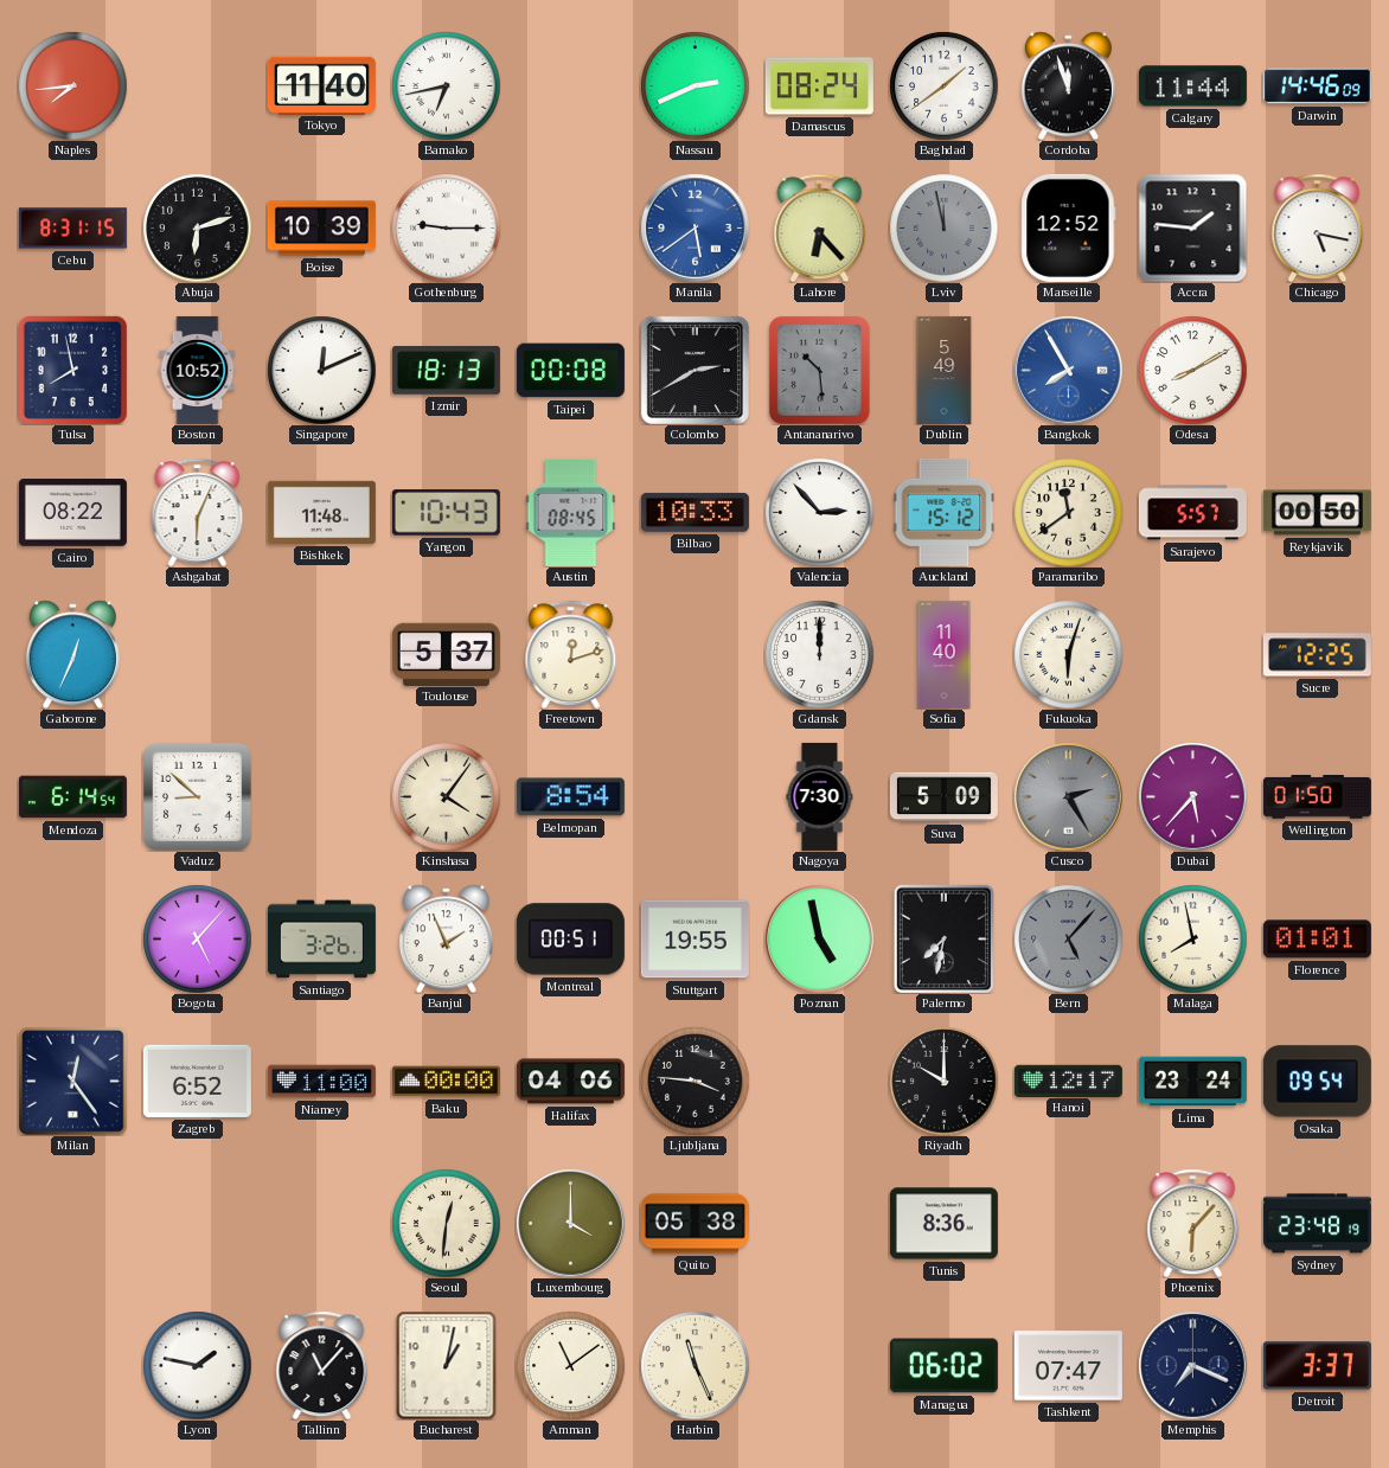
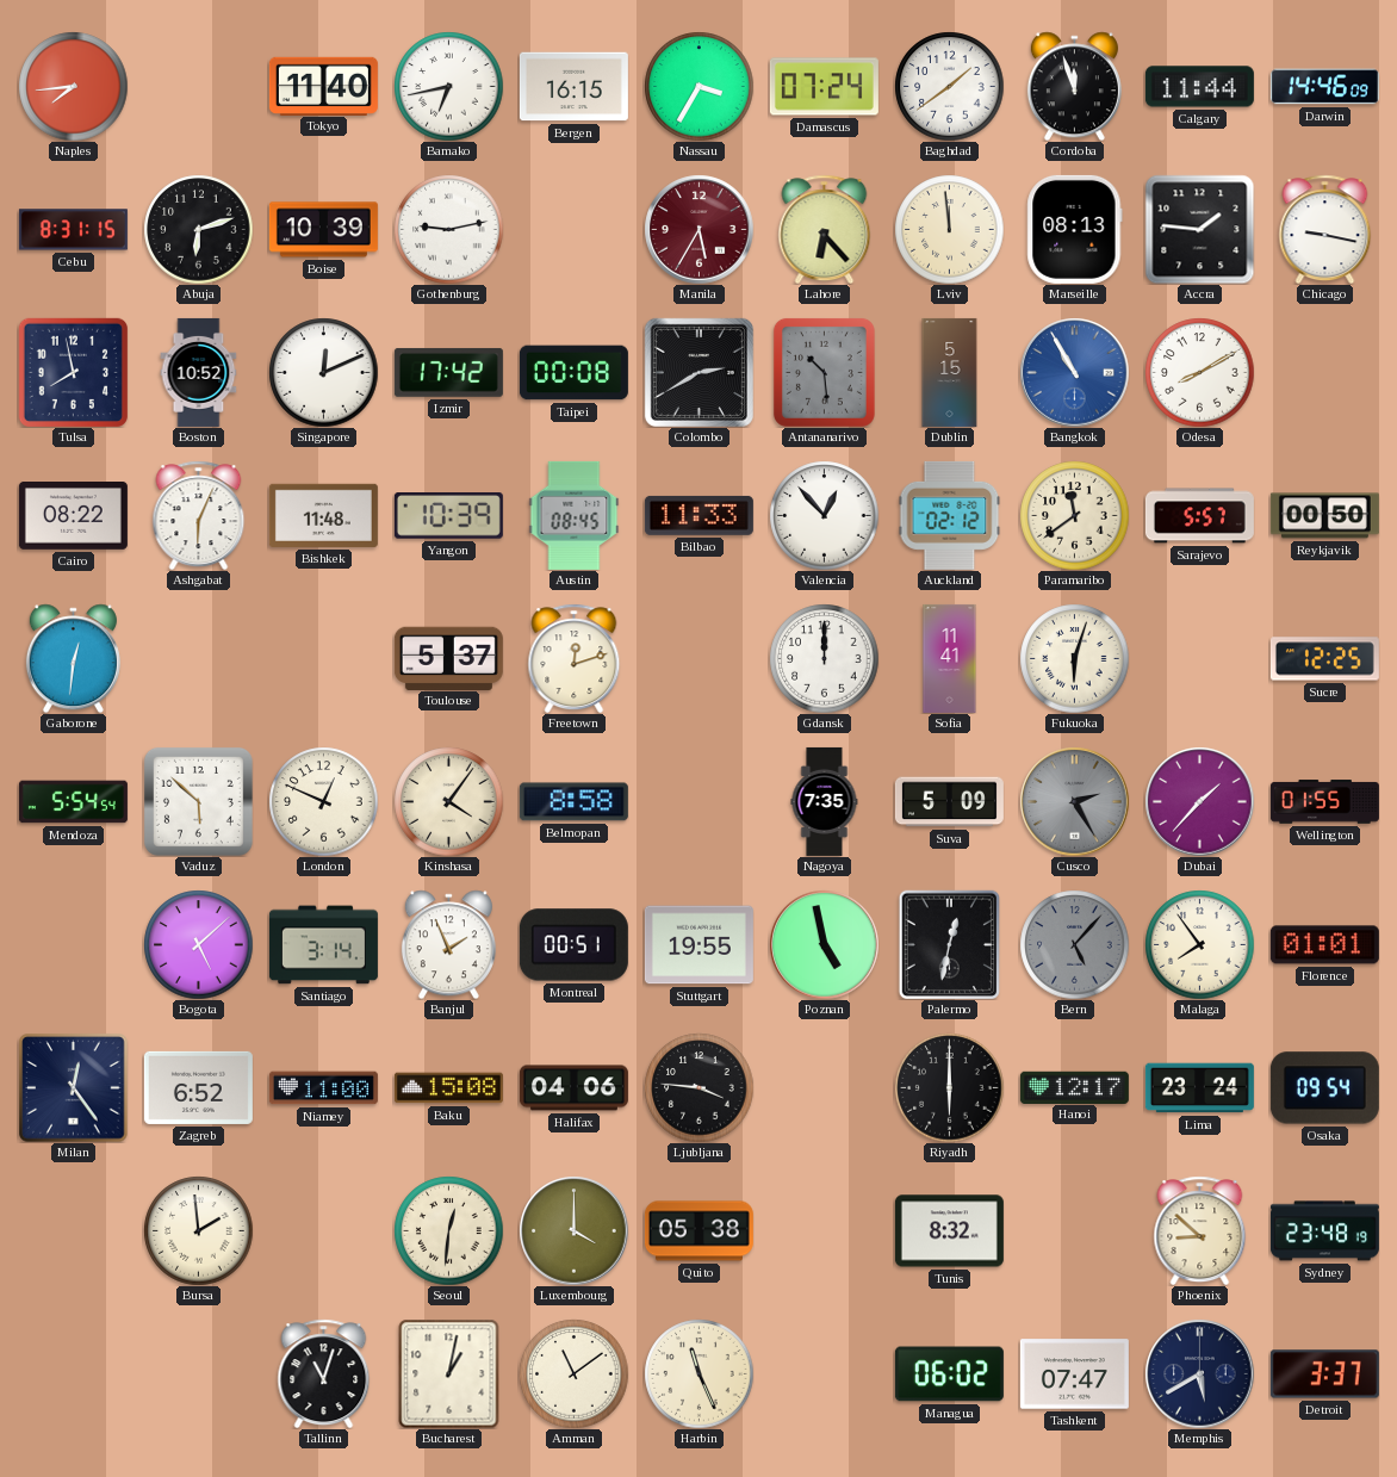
Bergen: none -> 16:15 (573, 87)
Nassau: 2:41 -> 3:35 (698, 86)
Damascus: 08:24 -> 07:24 (824, 87)
Gothenburg: 9:15 -> 9:13 (448, 229)
Manila: 5:39 -> 5:35 (698, 229)
Manila dial: blue -> burgundy (698, 229)
Lviv: 11:58 -> 11:59 (949, 229)
Lviv dial: grey -> cream (949, 229)
Marseille: 12:52 -> 08:13 (1075, 229)
Chicago: 5:17 -> 9:17 (1325, 229)
Izmir: 18:13 -> 17:42 (448, 373)
Dublin: 5:49 -> 5:15 (950, 372)
Bangkok: 7:55 -> 10:55 (1074, 372)
Yangon: 10:43 -> 10:39 (448, 516)
Bilbao: 10:33 -> 11:33 (698, 515)
Valencia: 2:53 -> 12:53 (824, 515)
Auckland: 15:12 -> 02:12 (950, 515)
Gaborone: 12:34 -> 12:31 (73, 658)
Sofia: 11:40 -> 11:41 (950, 658)
Mendoza: 6:14 -> 5:54 (73, 802)
Vaduz: 8:52 -> 5:52 (198, 801)
London: none -> 12:49 (323, 801)
Belmopan: 8:54 -> 8:58 (573, 802)
Nagoya: 7:30 -> 7:35 (825, 801)
Dubai: 5:37 -> 1:37 (1199, 801)
Wellington: 01:50 -> 01:55 (1324, 802)
Bogota: 5:07 -> 5:08 (198, 944)
Santiago: 3:26 -> 3:14 (323, 945)
Palermo: 7:32 -> 12:32 (949, 944)
Malaga: 7:58 -> 7:54 (1199, 944)
Baku: 00:00 -> 15:08 (448, 1088)
Riyadh: 10:00 -> 6:00 (949, 1087)
Bursa: none -> 1:59 (198, 1230)
Tunis: 8:36 -> 8:32 (949, 1231)
Phoenix: 6:07 -> 8:52 (1200, 1230)
Lyon: 1:47 -> none (197, 1365)
Tallinn: 11:07 -> 11:03 (324, 1373)
Memphis: 7:19 -> 5:40 (1199, 1373)
